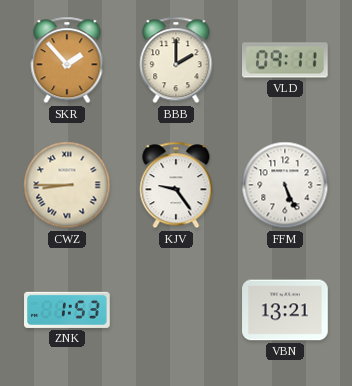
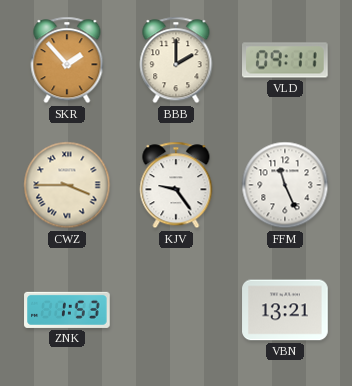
CWZ: 8:45 -> 3:45 (67, 185)
FFM: 5:26 -> 11:26 (285, 185)
